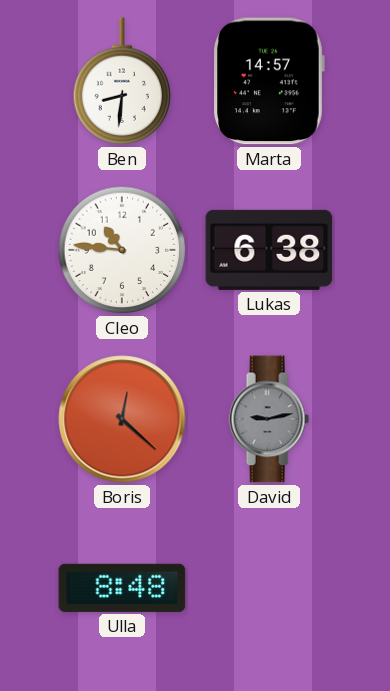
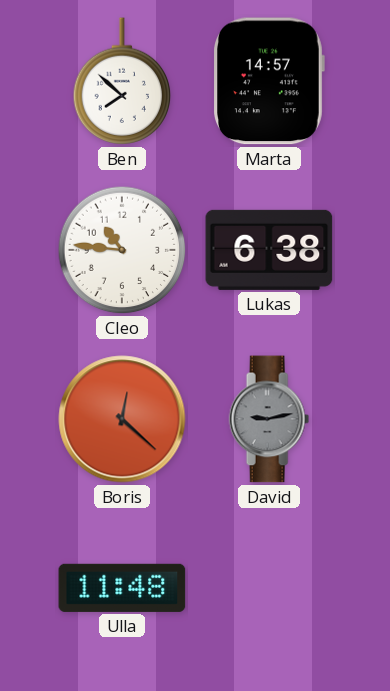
Ben: 8:31 -> 7:52 (122, 82)
Ulla: 8:48 -> 11:48 (122, 588)
